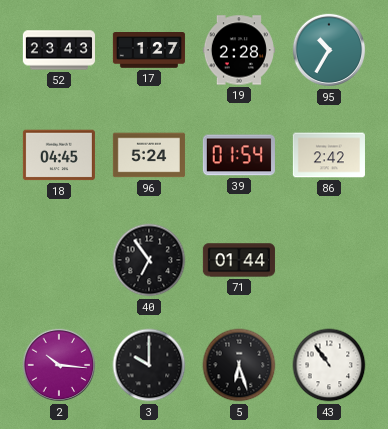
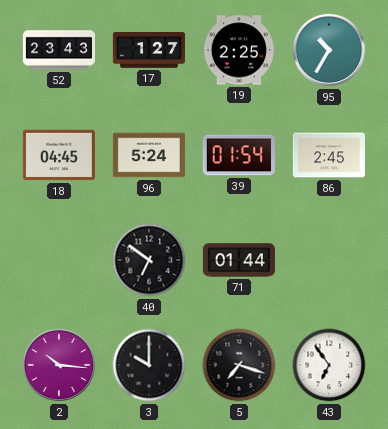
19: 2:28 -> 2:25 (239, 50)
86: 2:42 -> 2:45 (329, 155)
40: 6:54 -> 6:51 (149, 260)
5: 6:27 -> 7:18 (239, 365)
43: 10:54 -> 6:54 (329, 365)
